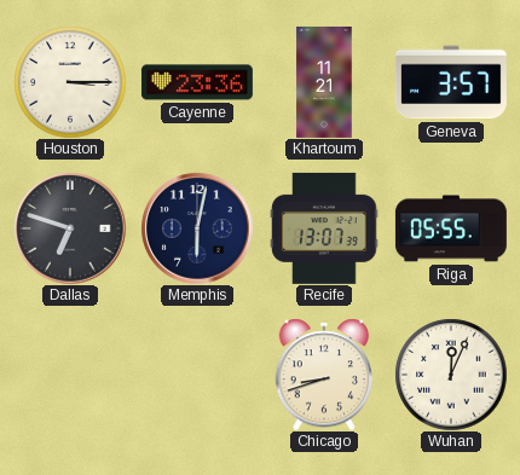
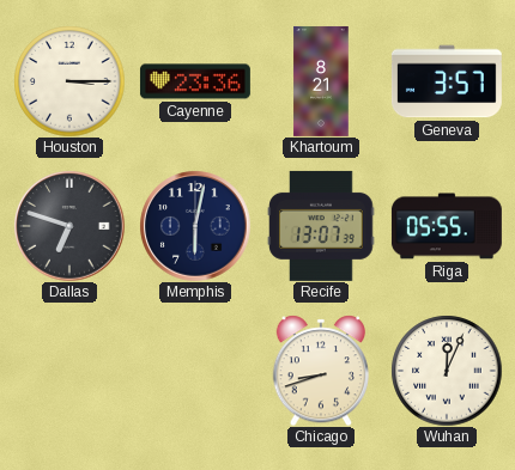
Khartoum: 11:21 -> 8:21 (321, 81)
